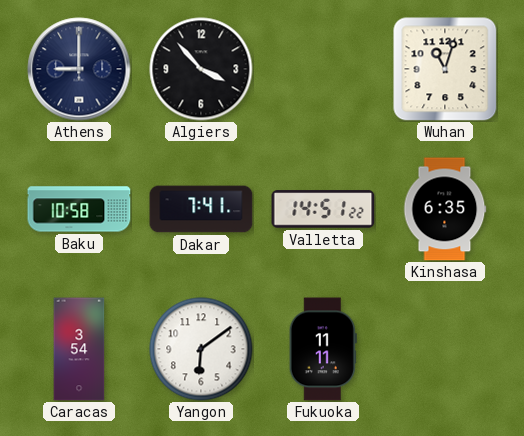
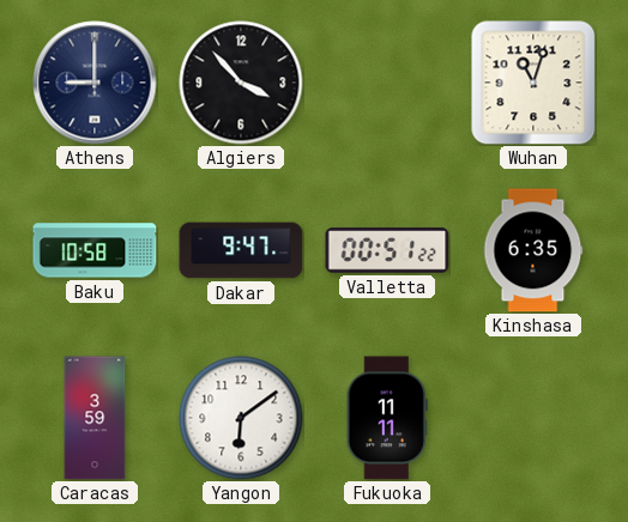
Dakar: 7:41 -> 9:47 (241, 250)
Valletta: 14:51 -> 00:51 (387, 250)
Caracas: 3:54 -> 3:59 (95, 418)
